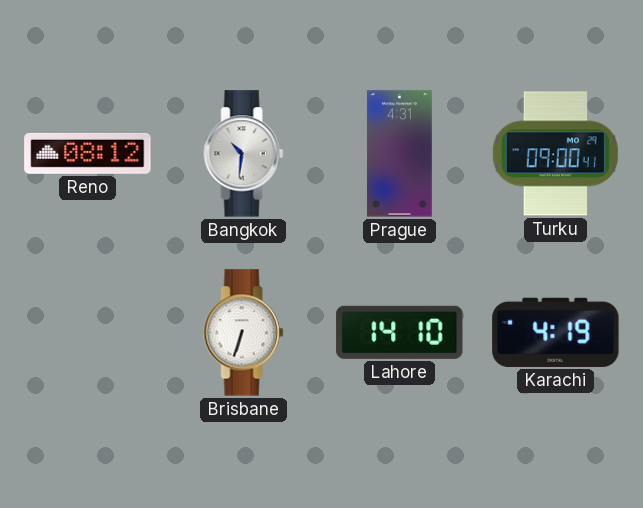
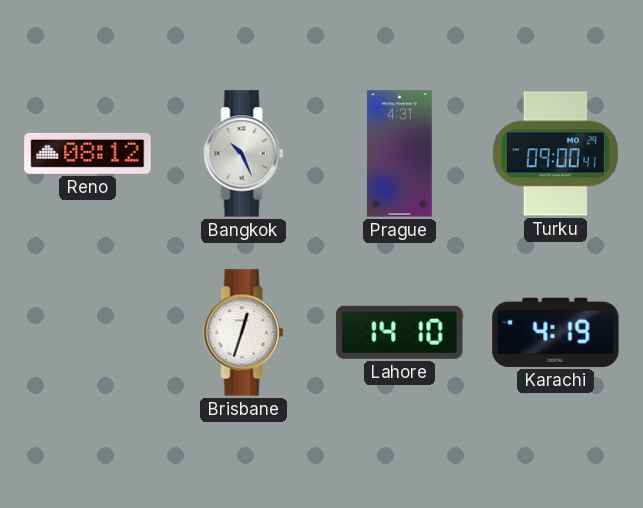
Bangkok: 10:31 -> 10:26 (244, 154)
Brisbane: 6:33 -> 12:33 (244, 333)
